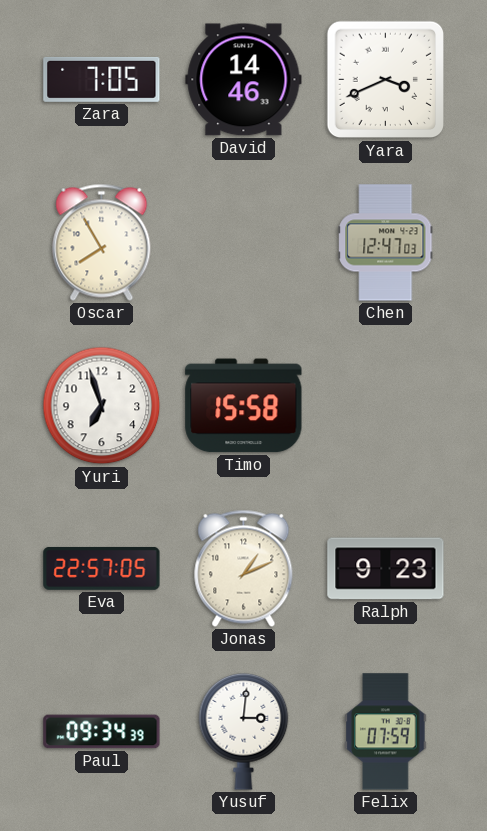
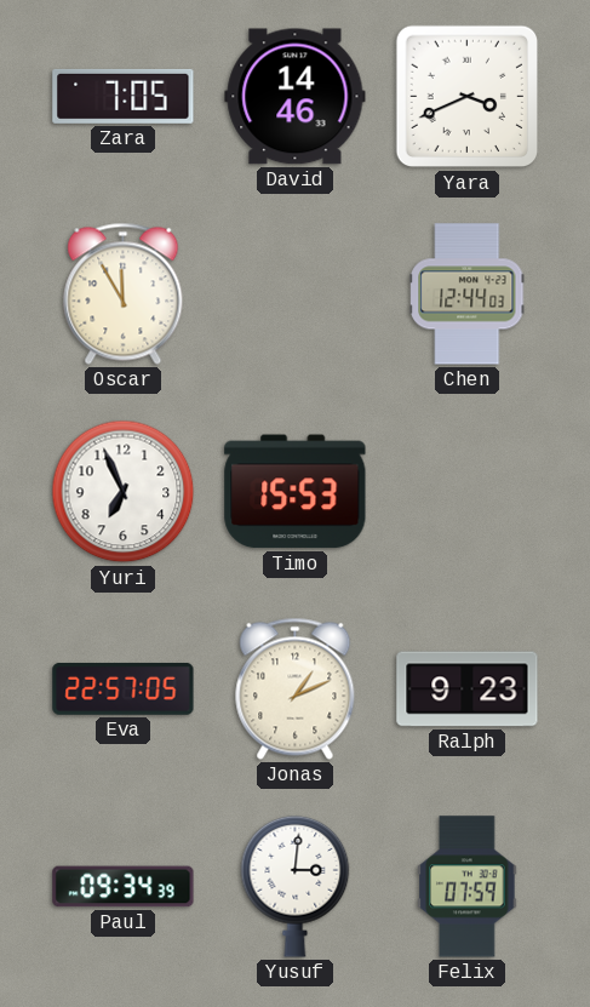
Oscar: 7:55 -> 11:55 (124, 293)
Chen: 12:47 -> 12:44 (468, 294)
Yuri: 6:57 -> 6:56 (124, 492)
Timo: 15:58 -> 15:53 (296, 492)
